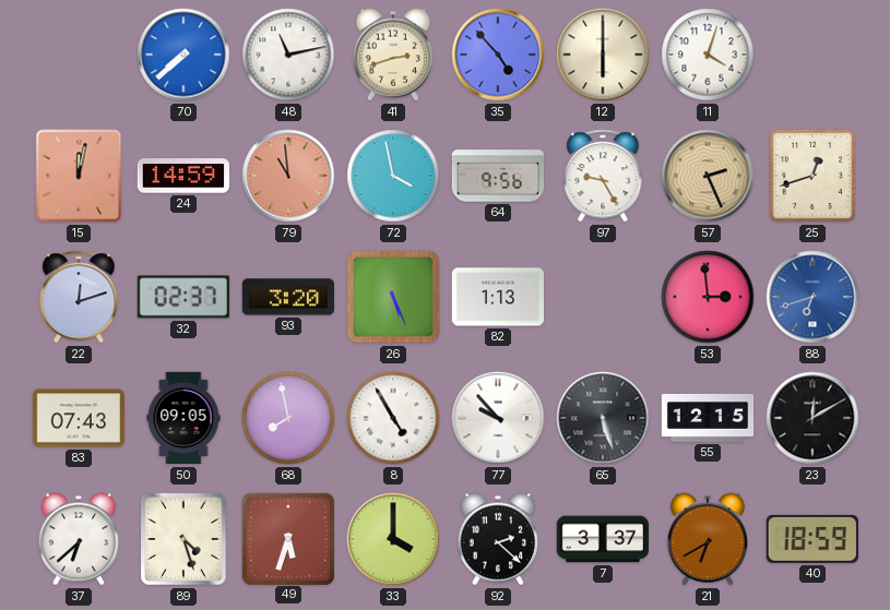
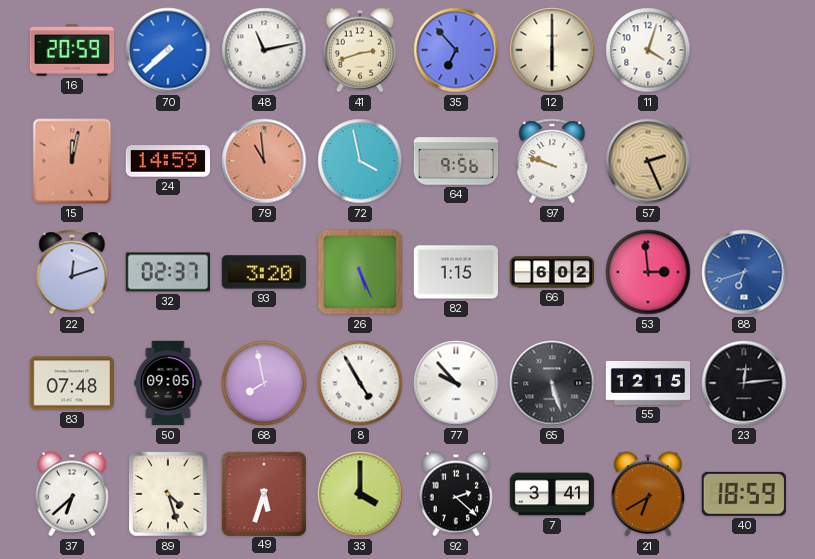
16: none -> 20:59 (72, 50)
35: 4:53 -> 6:53 (456, 50)
97: 9:25 -> 9:48 (552, 161)
25: 12:42 -> none (812, 176)
82: 1:13 -> 1:15 (455, 272)
66: none -> 6:02 (552, 272)
83: 07:43 -> 07:48 (71, 383)
23: 12:10 -> 12:14 (744, 383)
7: 3:37 -> 3:41 (551, 494)
